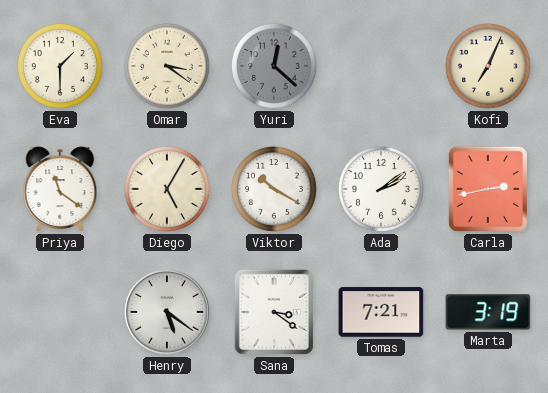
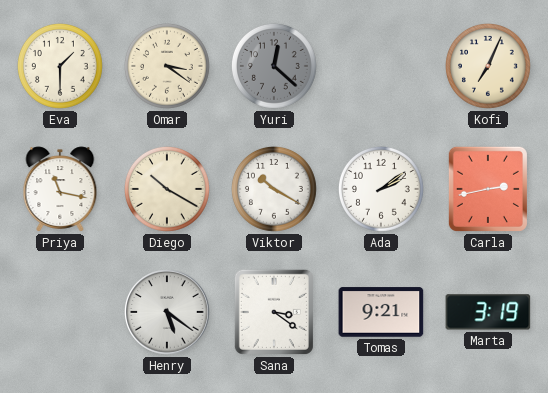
Priya: 11:21 -> 11:17 (60, 189)
Diego: 5:05 -> 10:20 (167, 189)
Tomas: 7:21 -> 9:21 (381, 312)
